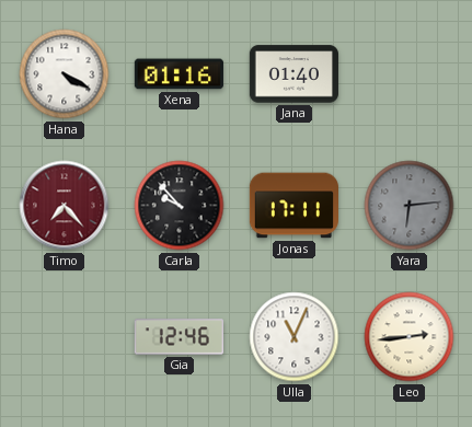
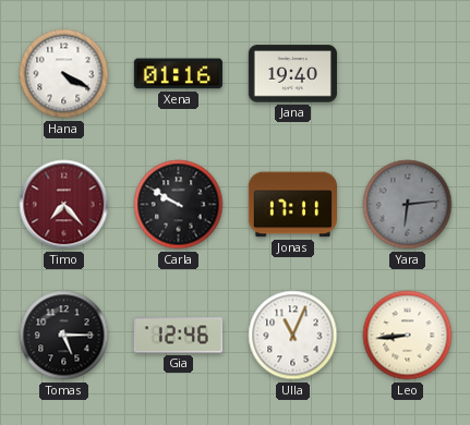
Jana: 01:40 -> 19:40 (292, 74)
Carla: 9:53 -> 9:50 (179, 205)
Tomas: none -> 5:15 (64, 336)
Leo: 2:44 -> 8:44 (408, 336)
